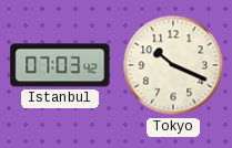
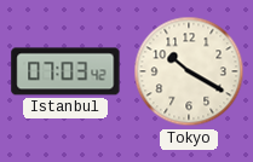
Tokyo: 10:19 -> 10:20 (189, 71)
